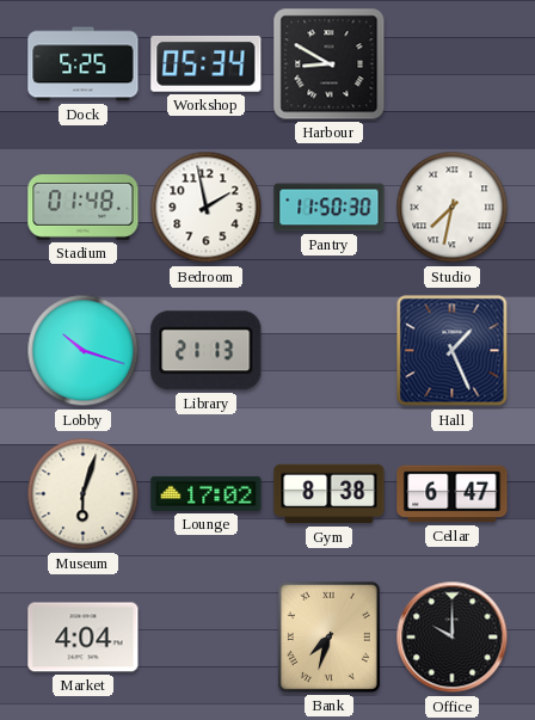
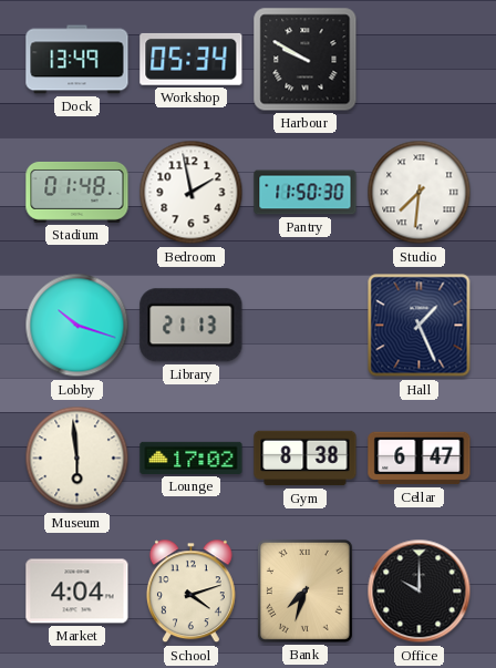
Dock: 5:25 -> 13:49 (77, 60)
Harbour: 8:50 -> 9:50 (306, 60)
Studio: 7:32 -> 7:31 (420, 193)
Museum: 6:03 -> 5:59 (77, 459)
School: none -> 4:12 (190, 592)
